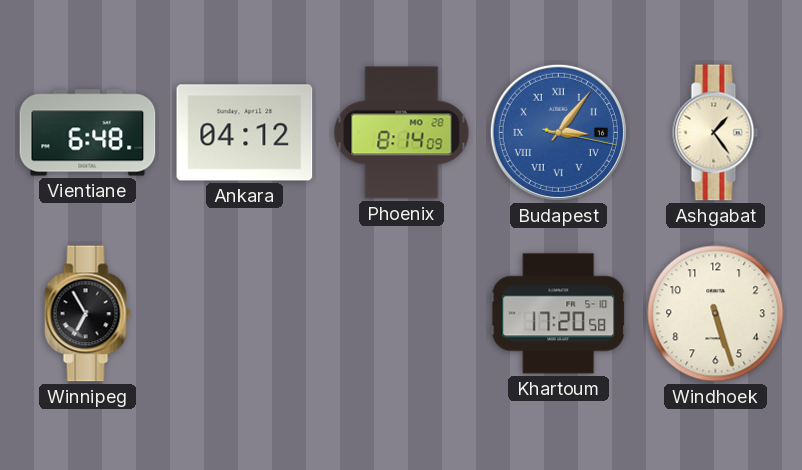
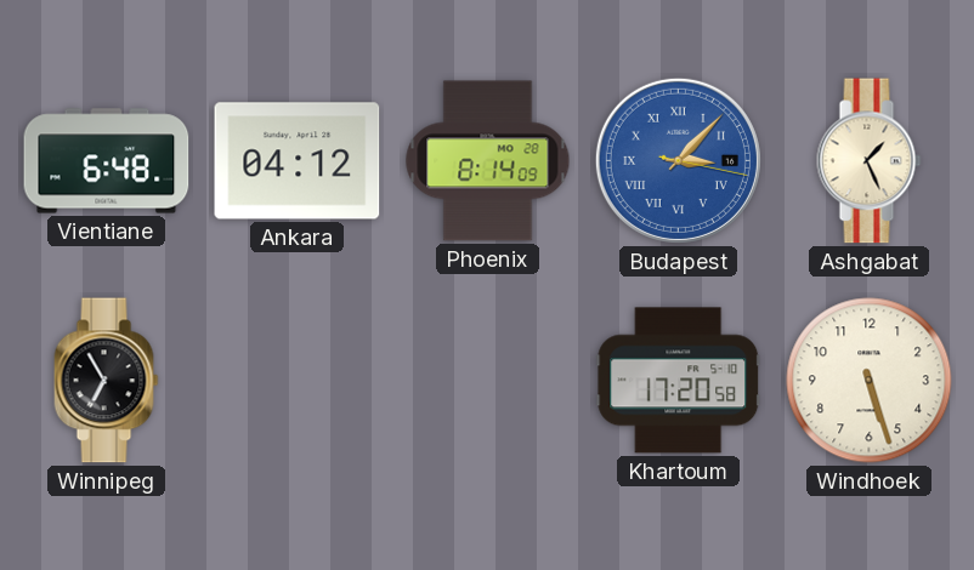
Budapest: 3:06 -> 3:07 (678, 160)
Ashgabat: 1:24 -> 1:26 (870, 161)
